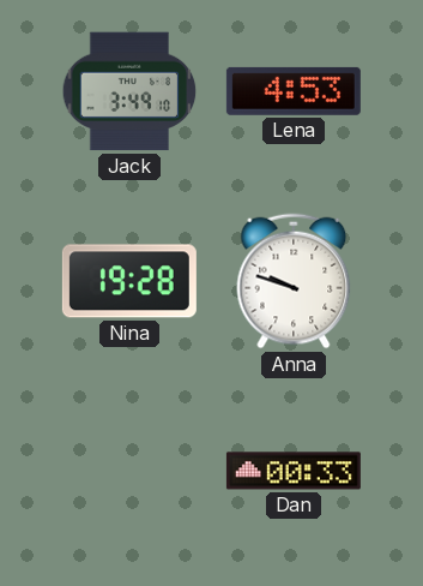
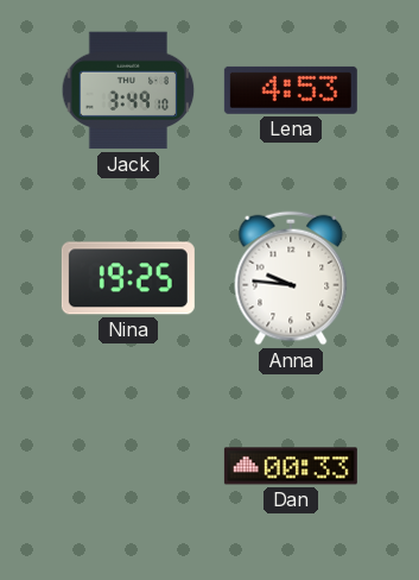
Nina: 19:28 -> 19:25 (128, 278)
Anna: 9:48 -> 9:46 (291, 278)
